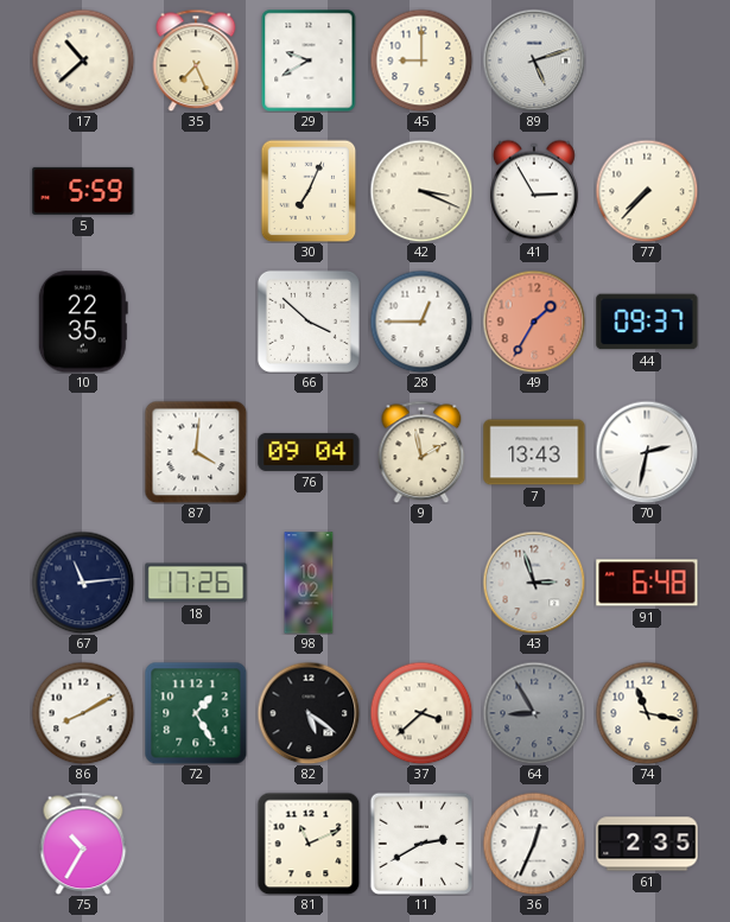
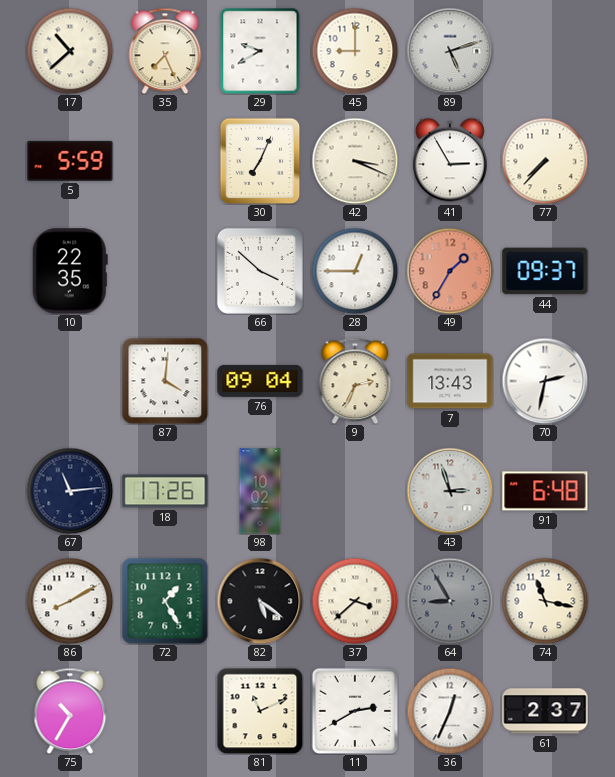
9: 1:58 -> 2:34 (355, 381)
61: 2:35 -> 2:37 (545, 711)
